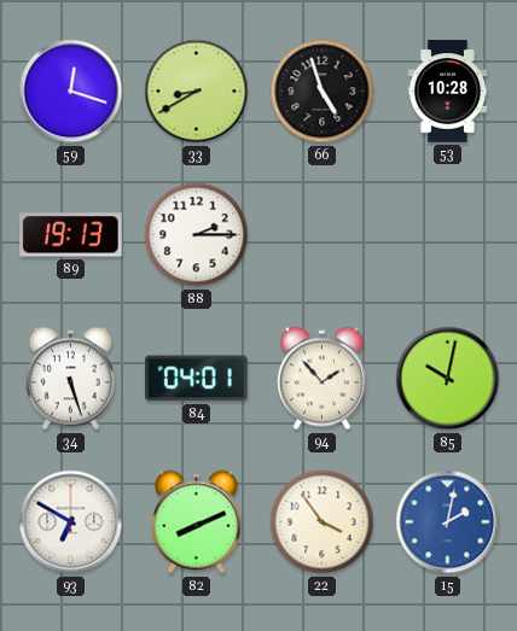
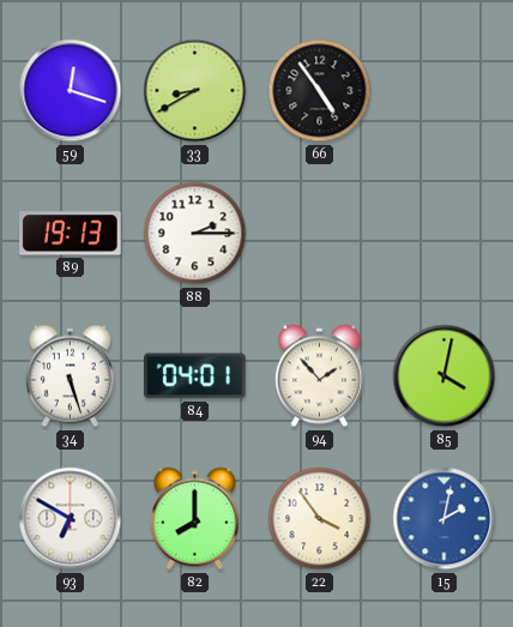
66: 4:57 -> 4:54 (320, 91)
53: 10:28 -> none (448, 92)
85: 10:02 -> 4:02 (445, 376)
82: 8:11 -> 8:00 (194, 519)
